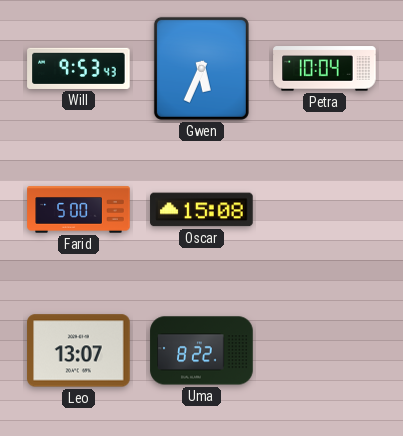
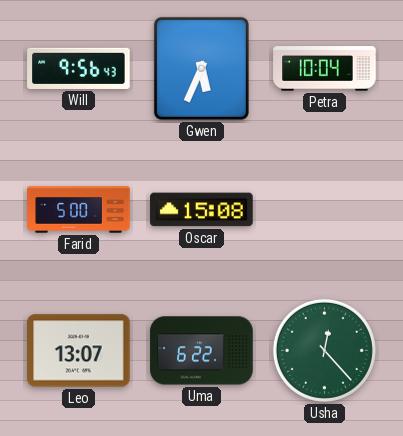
Will: 9:53 -> 9:56 (79, 68)
Uma: 8:22 -> 6:22 (202, 351)
Usha: none -> 12:23 (324, 350)
